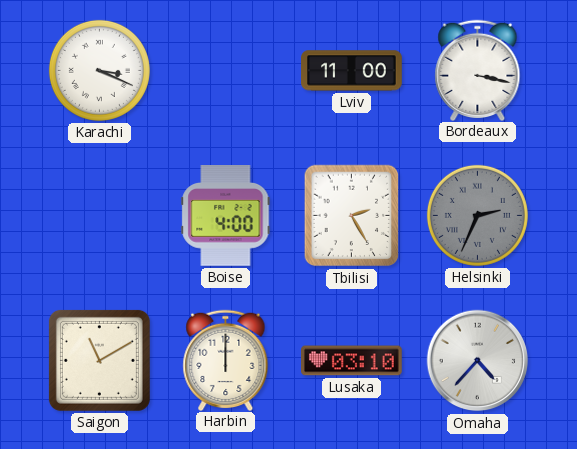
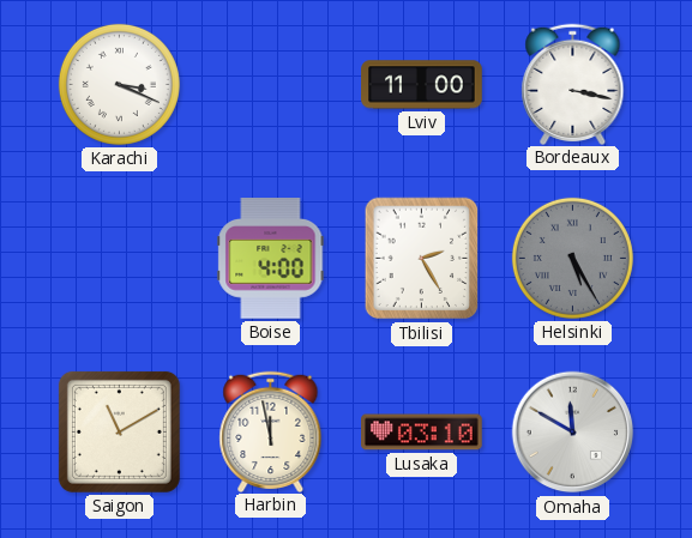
Helsinki: 2:34 -> 5:25 (572, 258)
Harbin: 12:00 -> 11:58 (271, 431)
Omaha: 4:37 -> 11:50 (573, 433)
